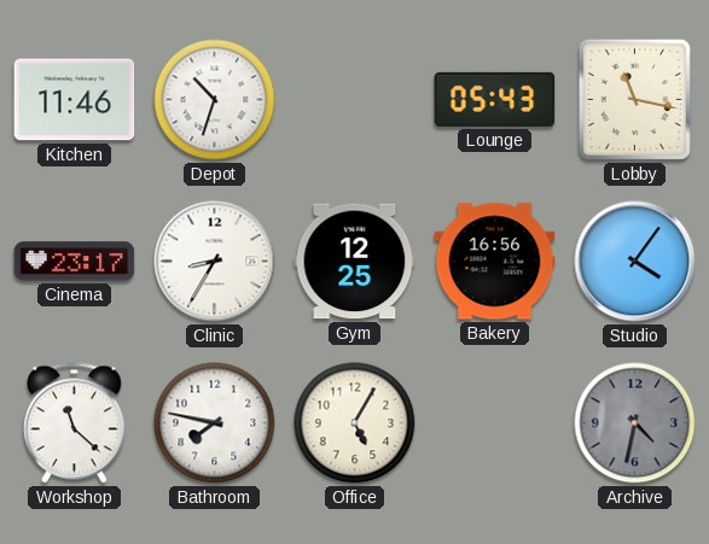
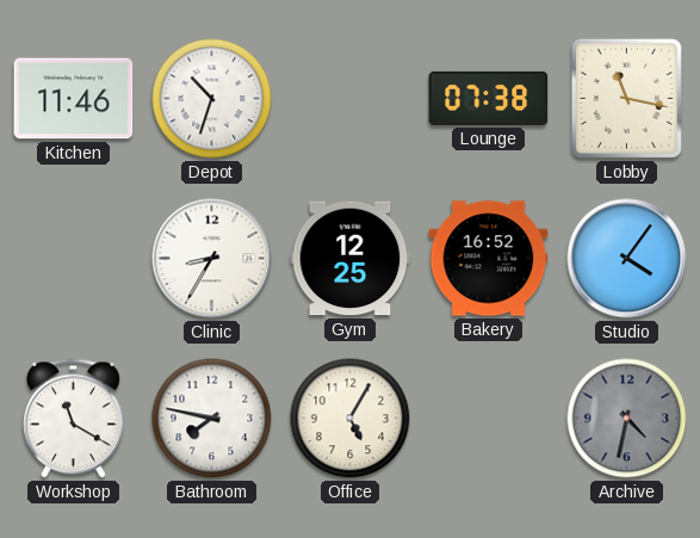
Lounge: 05:43 -> 07:38 (489, 98)
Cinema: 23:17 -> none (75, 262)
Bakery: 16:56 -> 16:52 (489, 259)
Workshop: 11:22 -> 11:20 (73, 419)
